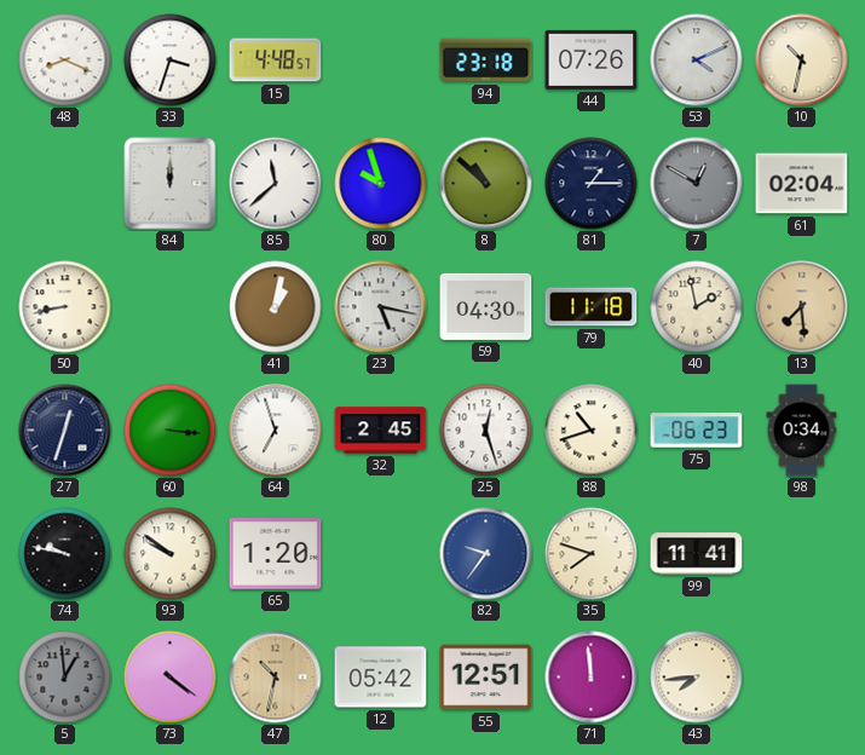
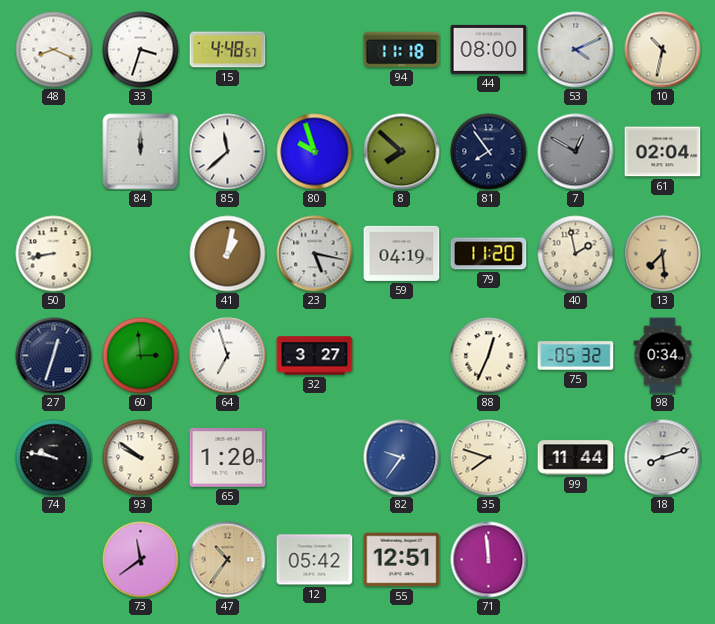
94: 23:18 -> 11:18 (402, 50)
44: 07:26 -> 08:00 (489, 49)
8: 10:52 -> 7:52 (402, 152)
81: 1:15 -> 7:54 (489, 152)
59: 04:30 -> 04:19 (402, 253)
79: 11:18 -> 11:20 (489, 254)
60: 3:16 -> 2:59 (141, 356)
32: 2:45 -> 3:27 (315, 356)
25: 12:27 -> none (486, 431)
88: 10:42 -> 12:34 (489, 356)
75: 06:23 -> 05:32 (576, 356)
99: 11:41 -> 11:44 (576, 458)
18: none -> 8:12 (663, 458)
5: 12:59 -> none (65, 678)
73: 4:21 -> 11:39 (141, 560)
47: 10:32 -> 10:36 (228, 560)
43: 7:44 -> none (697, 678)
